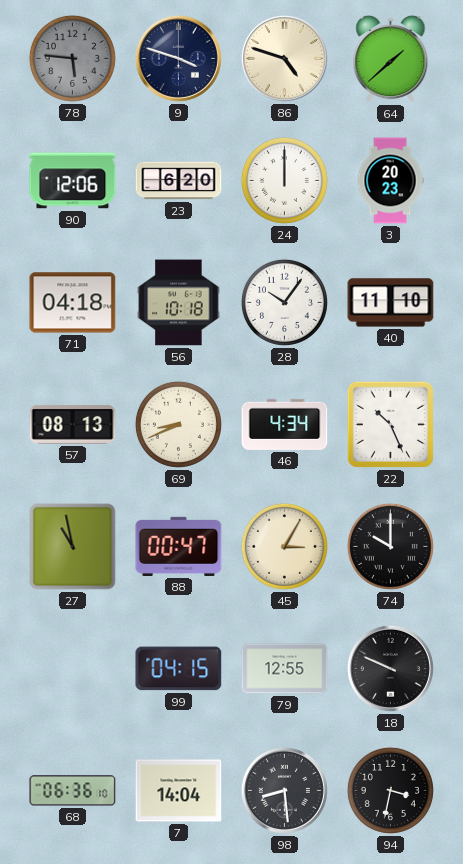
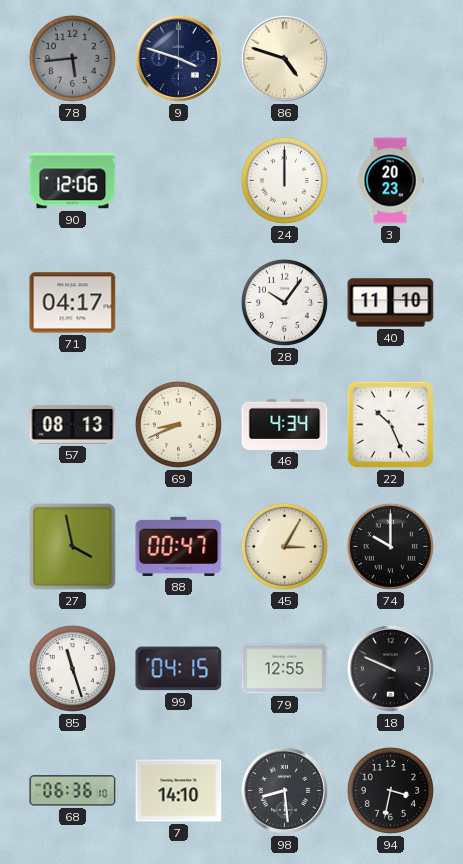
78: 5:46 -> 5:44 (72, 58)
64: 1:38 -> none (391, 59)
23: 6:20 -> none (179, 181)
71: 04:18 -> 04:17 (73, 303)
56: 10:18 -> none (179, 303)
27: 10:58 -> 3:58 (73, 547)
85: none -> 11:27 (72, 668)
7: 14:04 -> 14:10 (179, 791)
